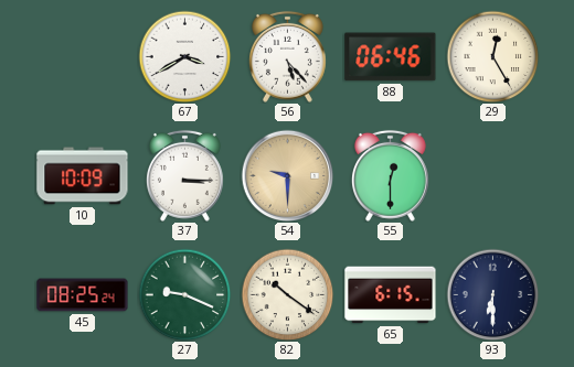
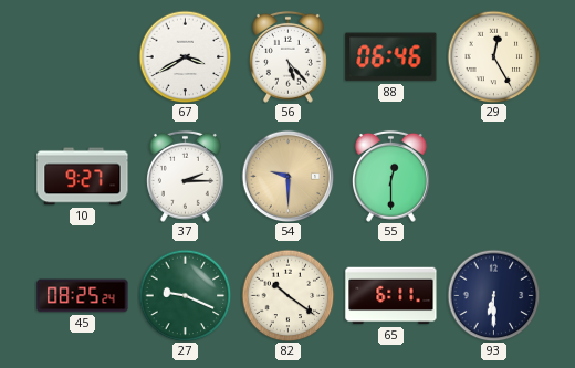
10: 10:09 -> 9:27 (83, 177)
37: 3:15 -> 2:15 (185, 176)
65: 6:15 -> 6:11 (391, 296)
